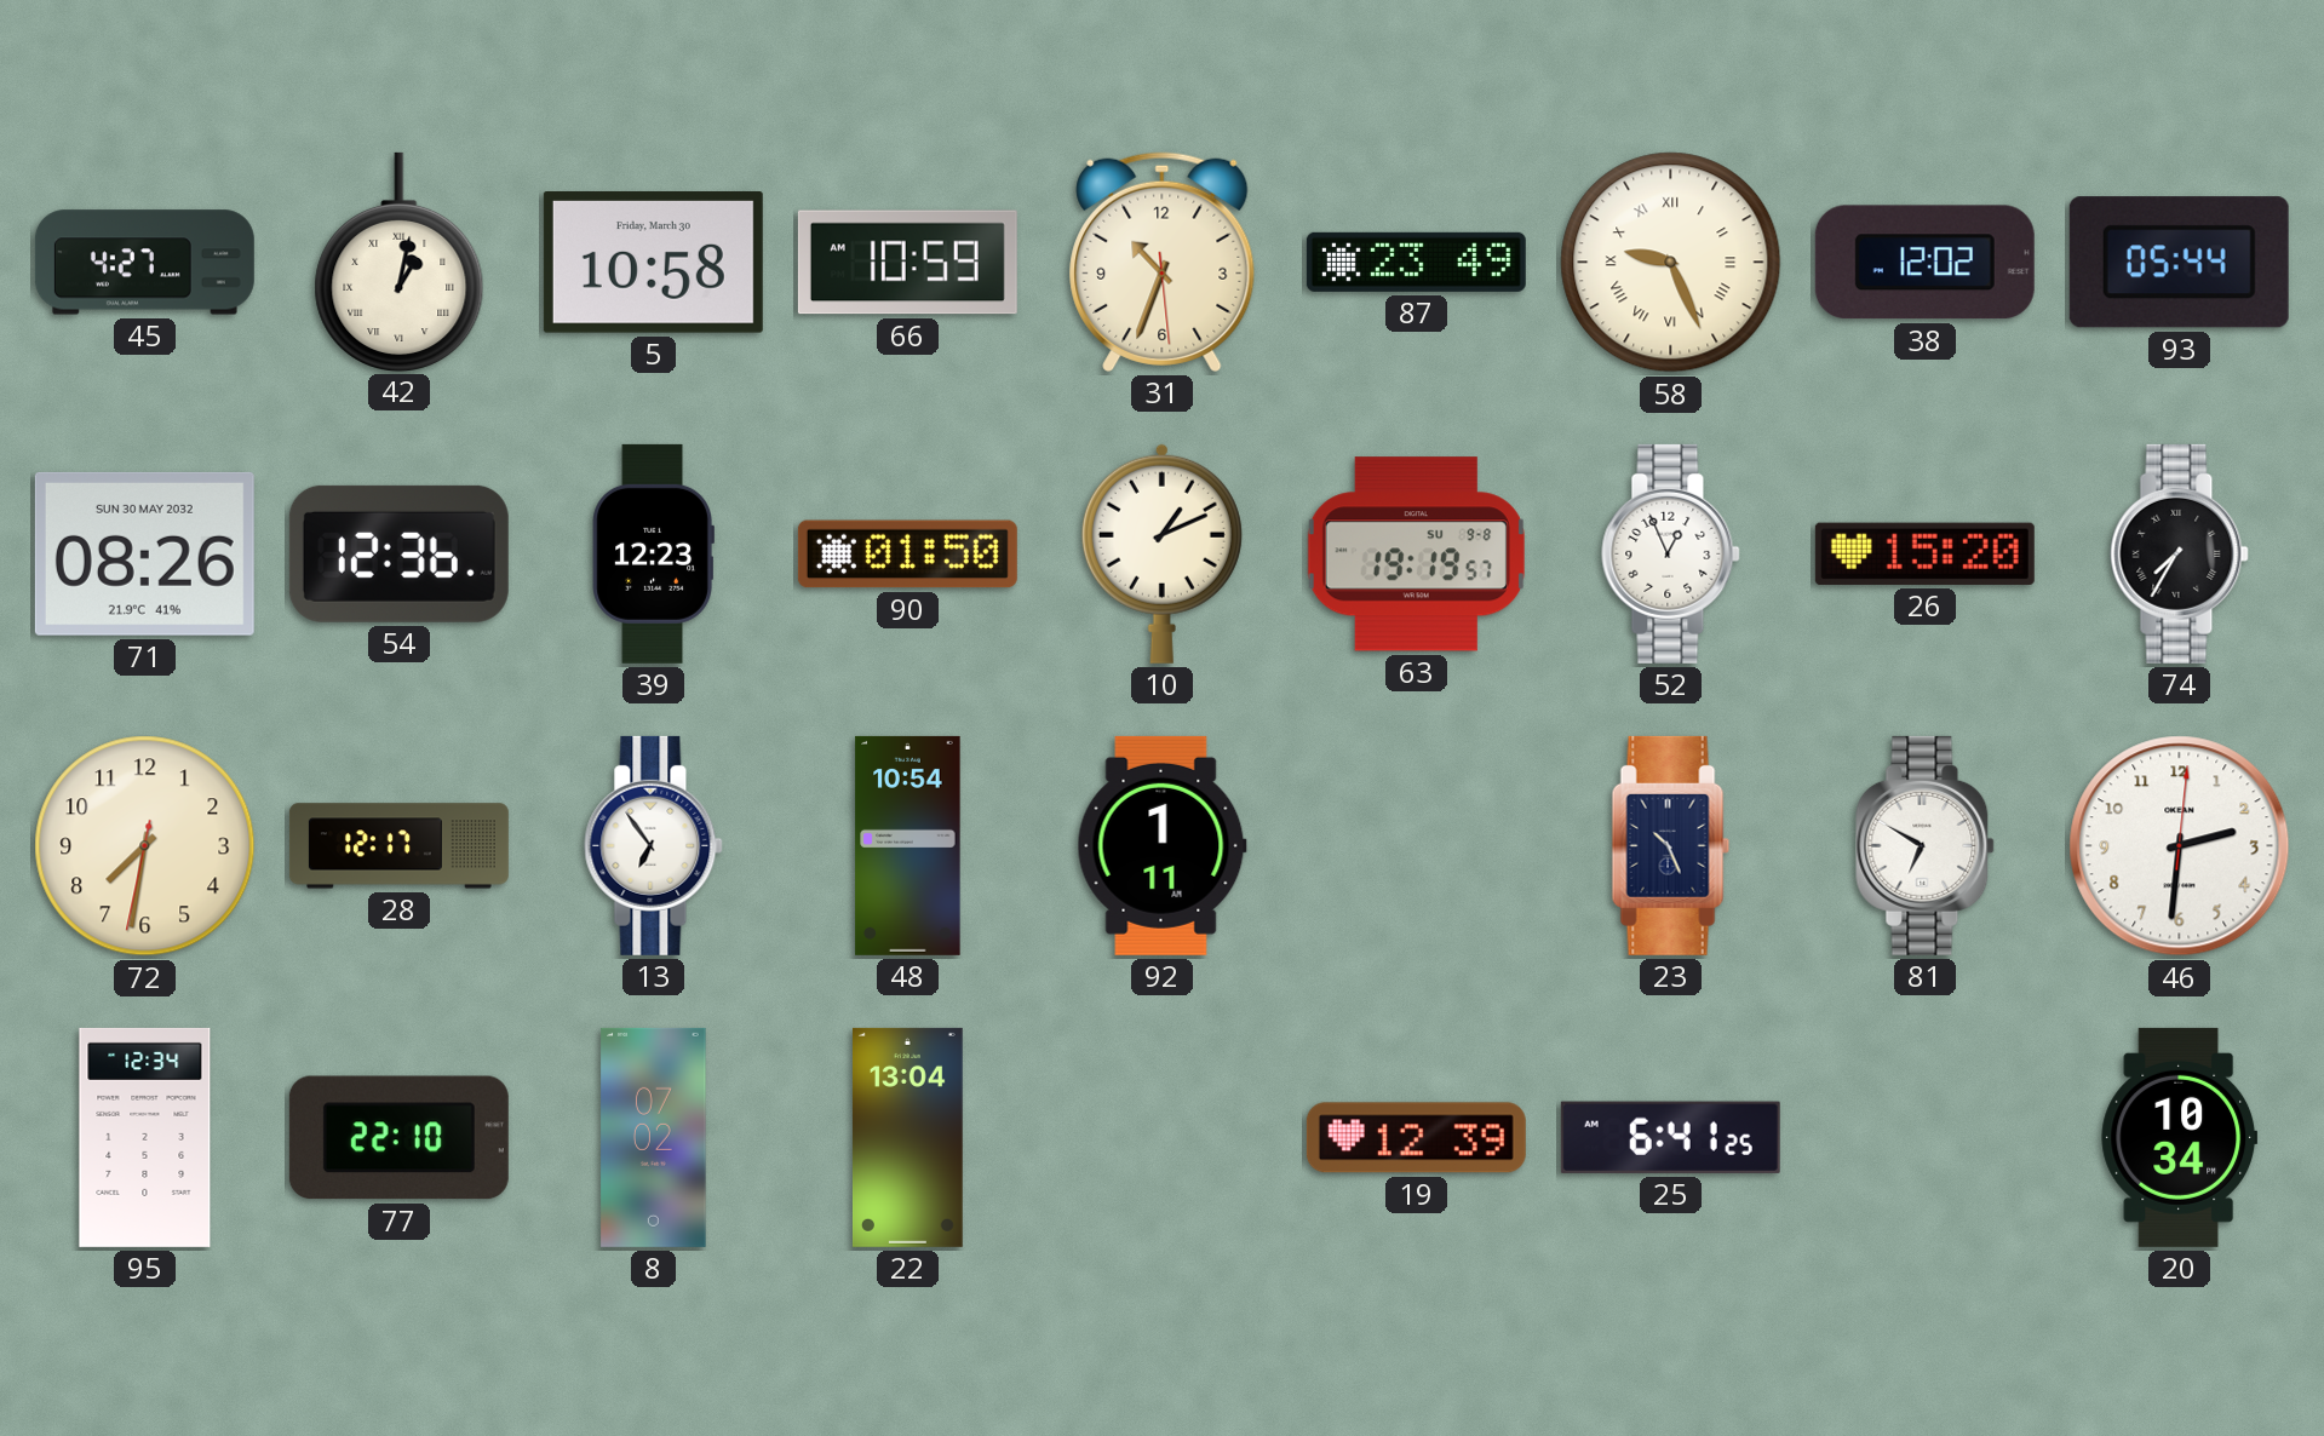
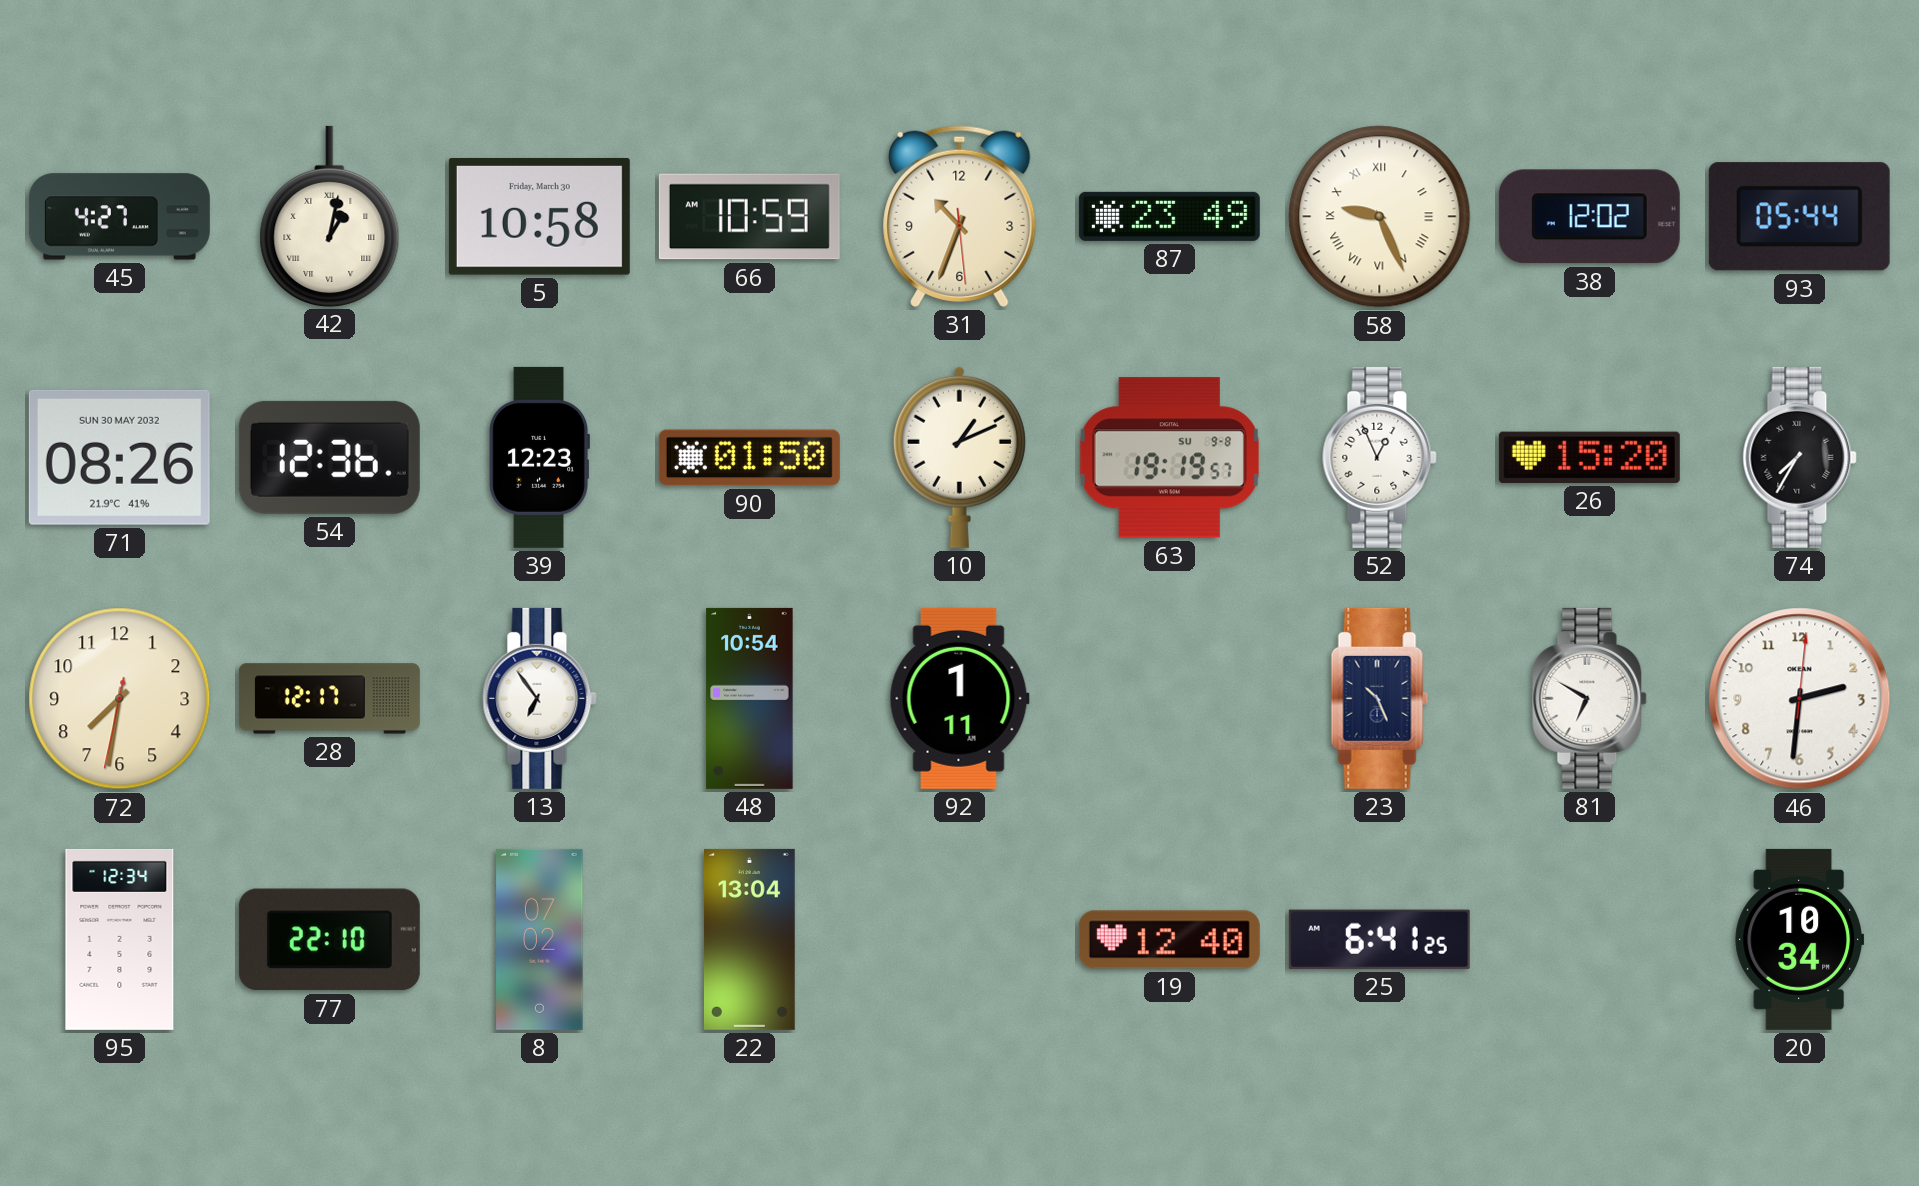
19: 12:39 -> 12:40 (1169, 940)
